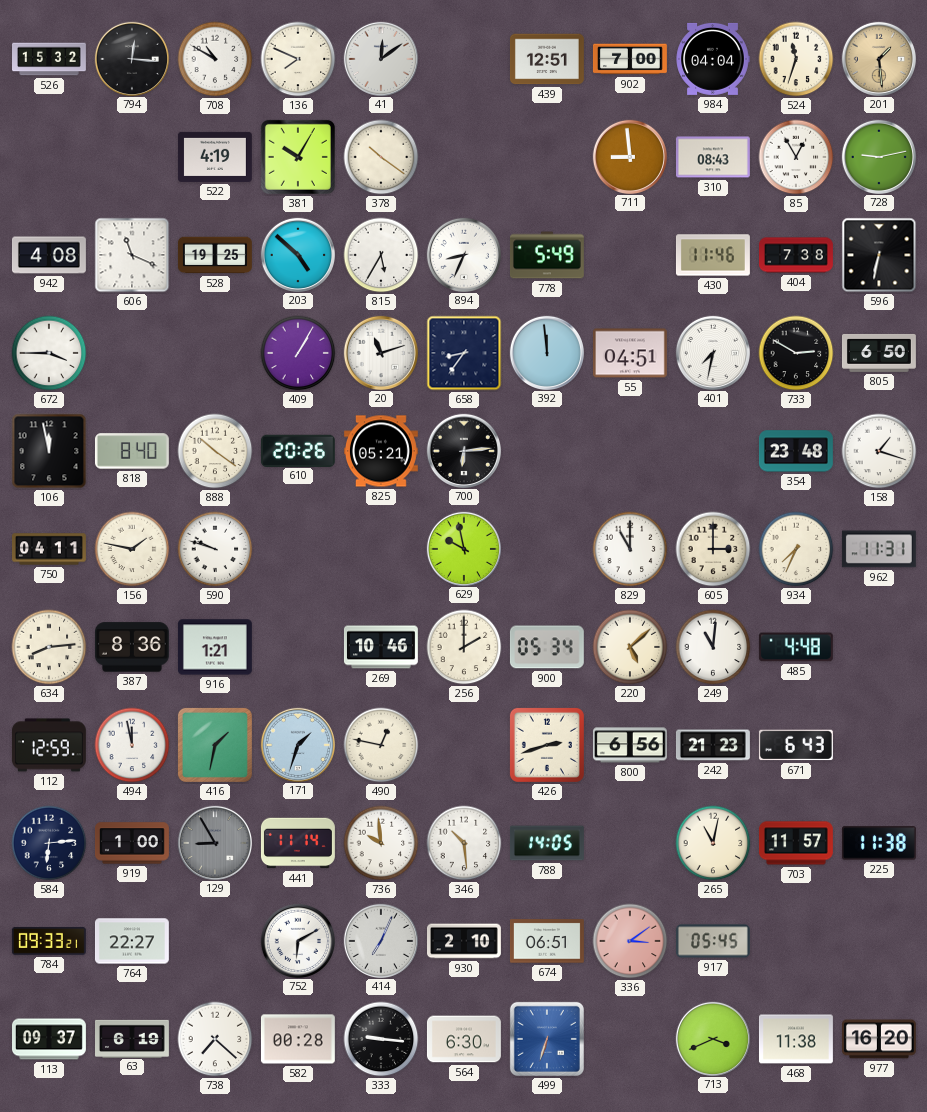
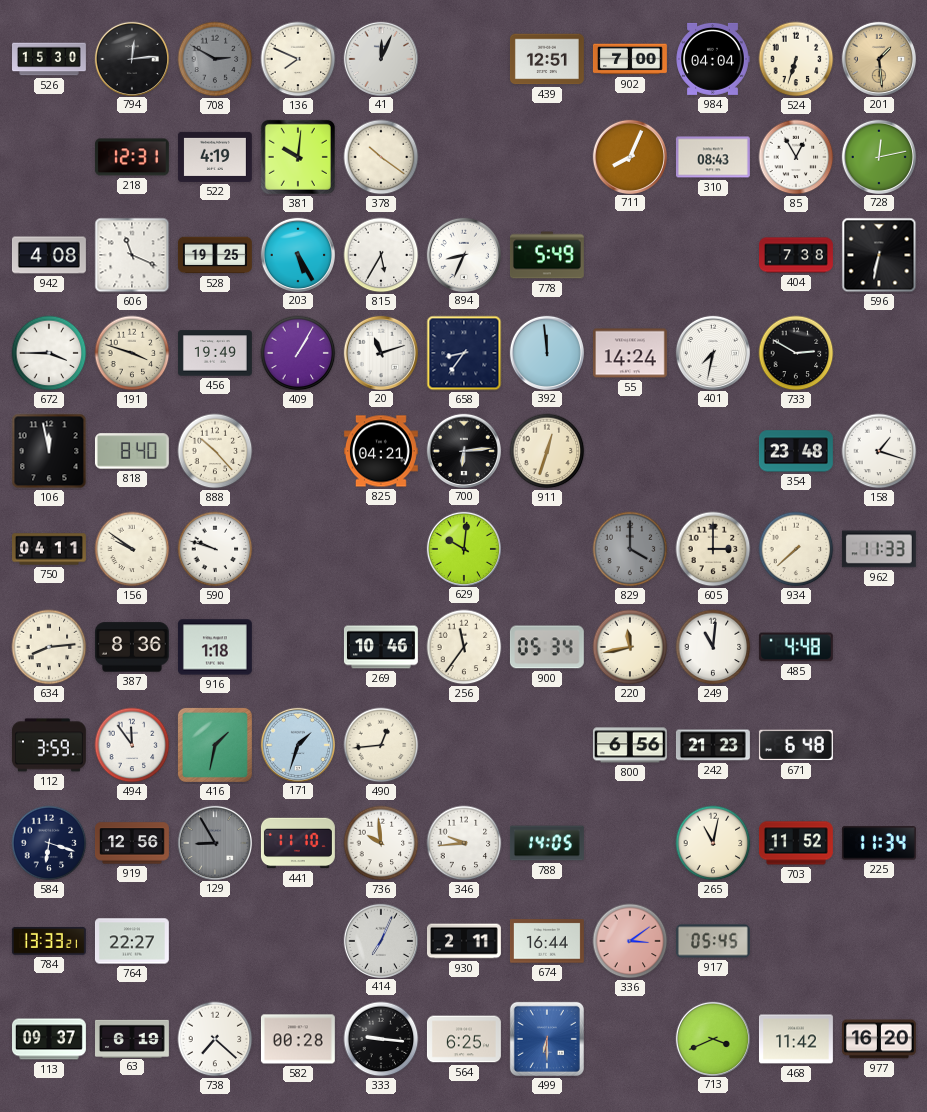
526: 15:32 -> 15:30 (50, 59)
794: 12:16 -> 12:14 (131, 58)
708: 10:50 -> 2:50 (215, 59)
708 dial: white -> grey (215, 59)
41: 12:09 -> 12:04 (380, 58)
524: 11:33 -> 6:33 (796, 59)
218: none -> 12:31 (132, 157)
381: 10:05 -> 10:01 (298, 157)
711: 8:59 -> 8:04 (629, 156)
728: 9:13 -> 12:13 (878, 156)
203: 4:52 -> 5:25 (297, 254)
430: 11:46 -> none (713, 255)
191: none -> 3:48 (132, 353)
456: none -> 19:49 (215, 353)
55: 04:51 -> 14:24 (630, 353)
805: 6:50 -> none (880, 353)
888: 10:21 -> 10:23 (215, 451)
610: 20:26 -> none (298, 450)
825: 05:21 -> 04:21 (381, 451)
911: none -> 12:33 (547, 451)
156: 1:47 -> 9:51 (132, 549)
629: 9:58 -> 10:01 (463, 548)
829: 11:00 -> 4:00 (630, 549)
829 dial: white -> grey (630, 549)
934: 7:34 -> 7:38 (796, 549)
962: 11:31 -> 11:33 (879, 549)
916: 1:21 -> 1:18 (215, 647)
256: 2:00 -> 11:36 (464, 647)
220: 5:08 -> 11:43 (630, 647)
112: 12:59 -> 3:59 (49, 745)
494: 11:58 -> 11:54 (132, 745)
490: 12:47 -> 12:44 (381, 745)
426: 2:42 -> none (547, 745)
671: 6:43 -> 6:48 (796, 745)
584: 6:14 -> 6:18 (49, 843)
919: 1:00 -> 12:56 (133, 843)
441: 11:14 -> 11:10 (298, 843)
346: 10:29 -> 9:44 (464, 843)
703: 11:57 -> 11:52 (796, 843)
225: 11:38 -> 11:34 (879, 843)
784: 09:33 -> 13:33 (49, 941)
752: 6:10 -> none (297, 940)
930: 2:10 -> 2:11 (465, 941)
674: 06:51 -> 16:44 (547, 941)
564: 6:30 -> 6:25 (464, 1039)
499: 6:33 -> 6:30 (547, 1039)
468: 11:38 -> 11:42 (796, 1039)
